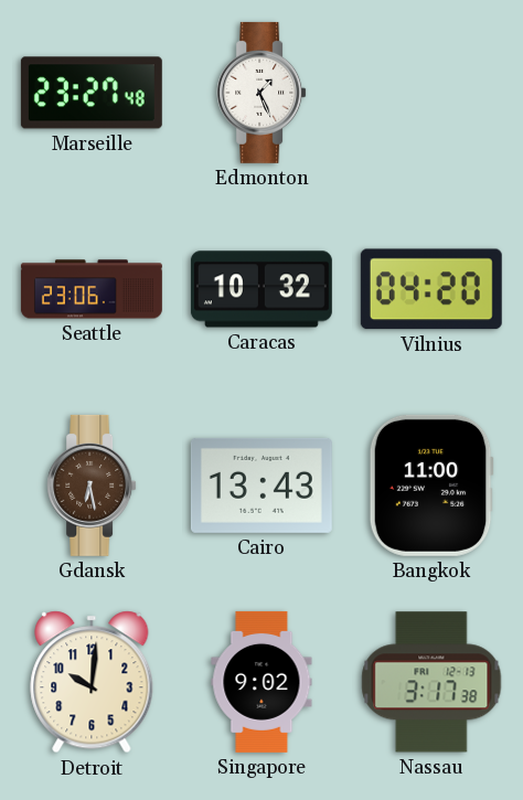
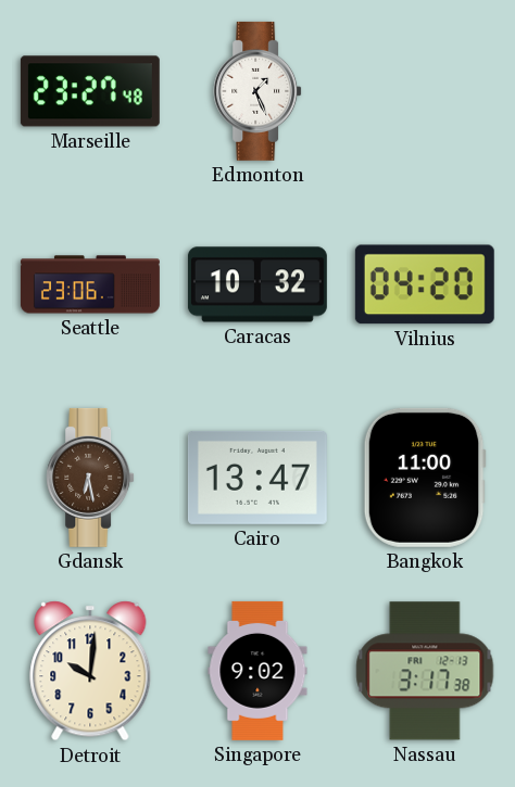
Cairo: 13:43 -> 13:47 (257, 478)
